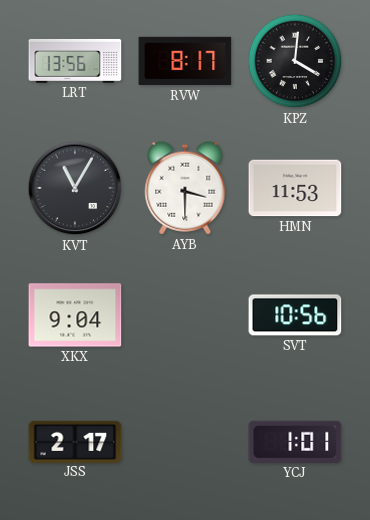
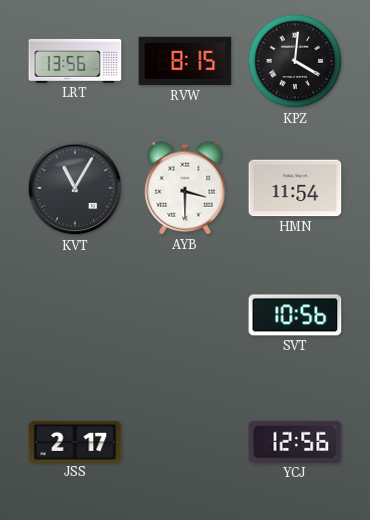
RVW: 8:17 -> 8:15 (185, 61)
HMN: 11:53 -> 11:54 (295, 188)
XKX: 9:04 -> none (75, 315)
YCJ: 1:01 -> 12:56 (295, 442)
